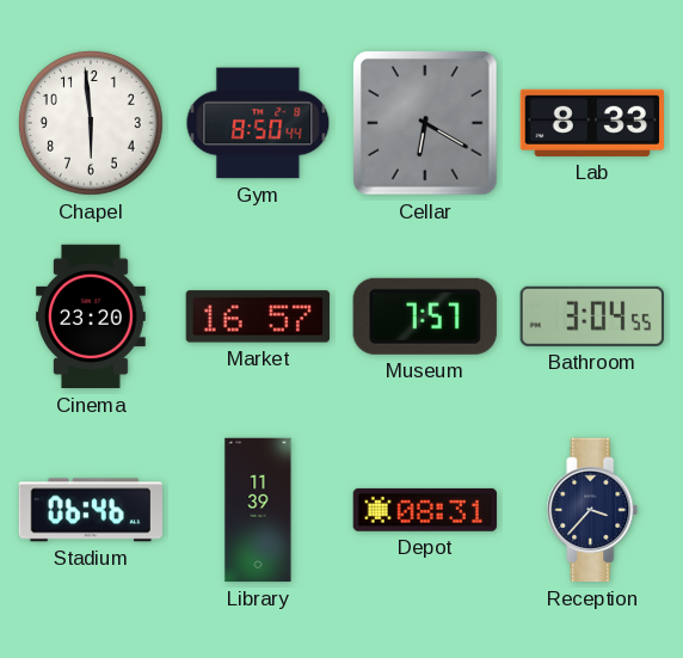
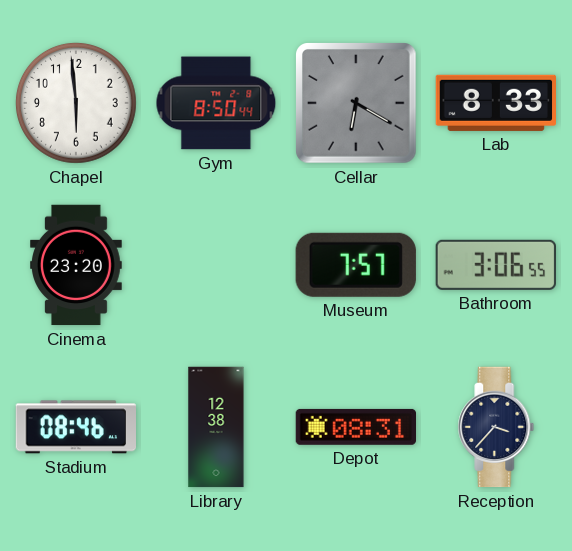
Market: 16:57 -> none (258, 316)
Bathroom: 3:04 -> 3:06 (496, 265)
Stadium: 06:46 -> 08:46 (75, 427)
Library: 11:39 -> 12:38 (216, 427)
